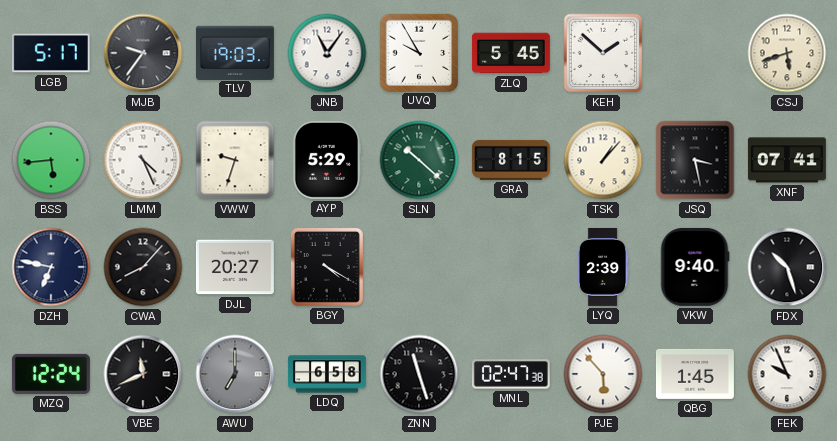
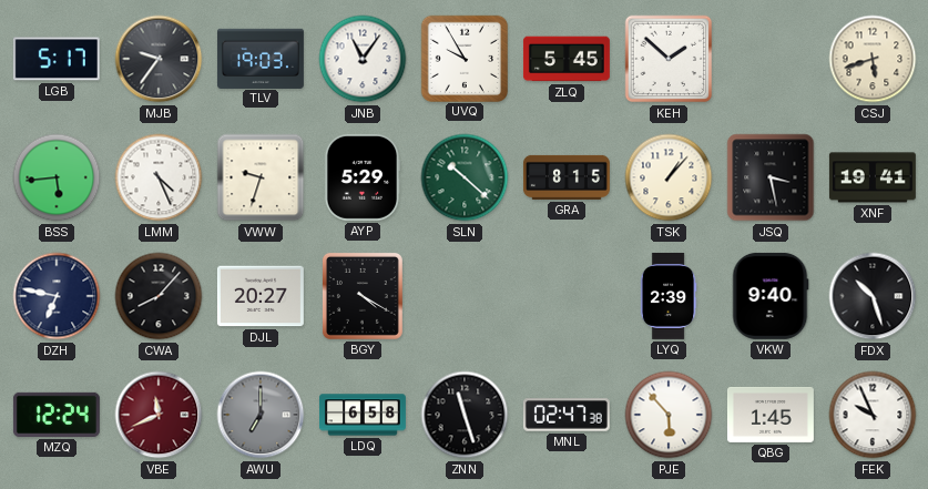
XNF: 07:41 -> 19:41 (873, 177)
VBE dial: black -> burgundy (159, 415)
